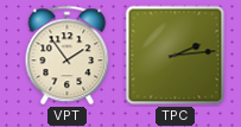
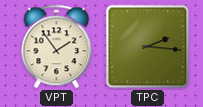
TPC: 2:14 -> 2:16 (148, 47)
